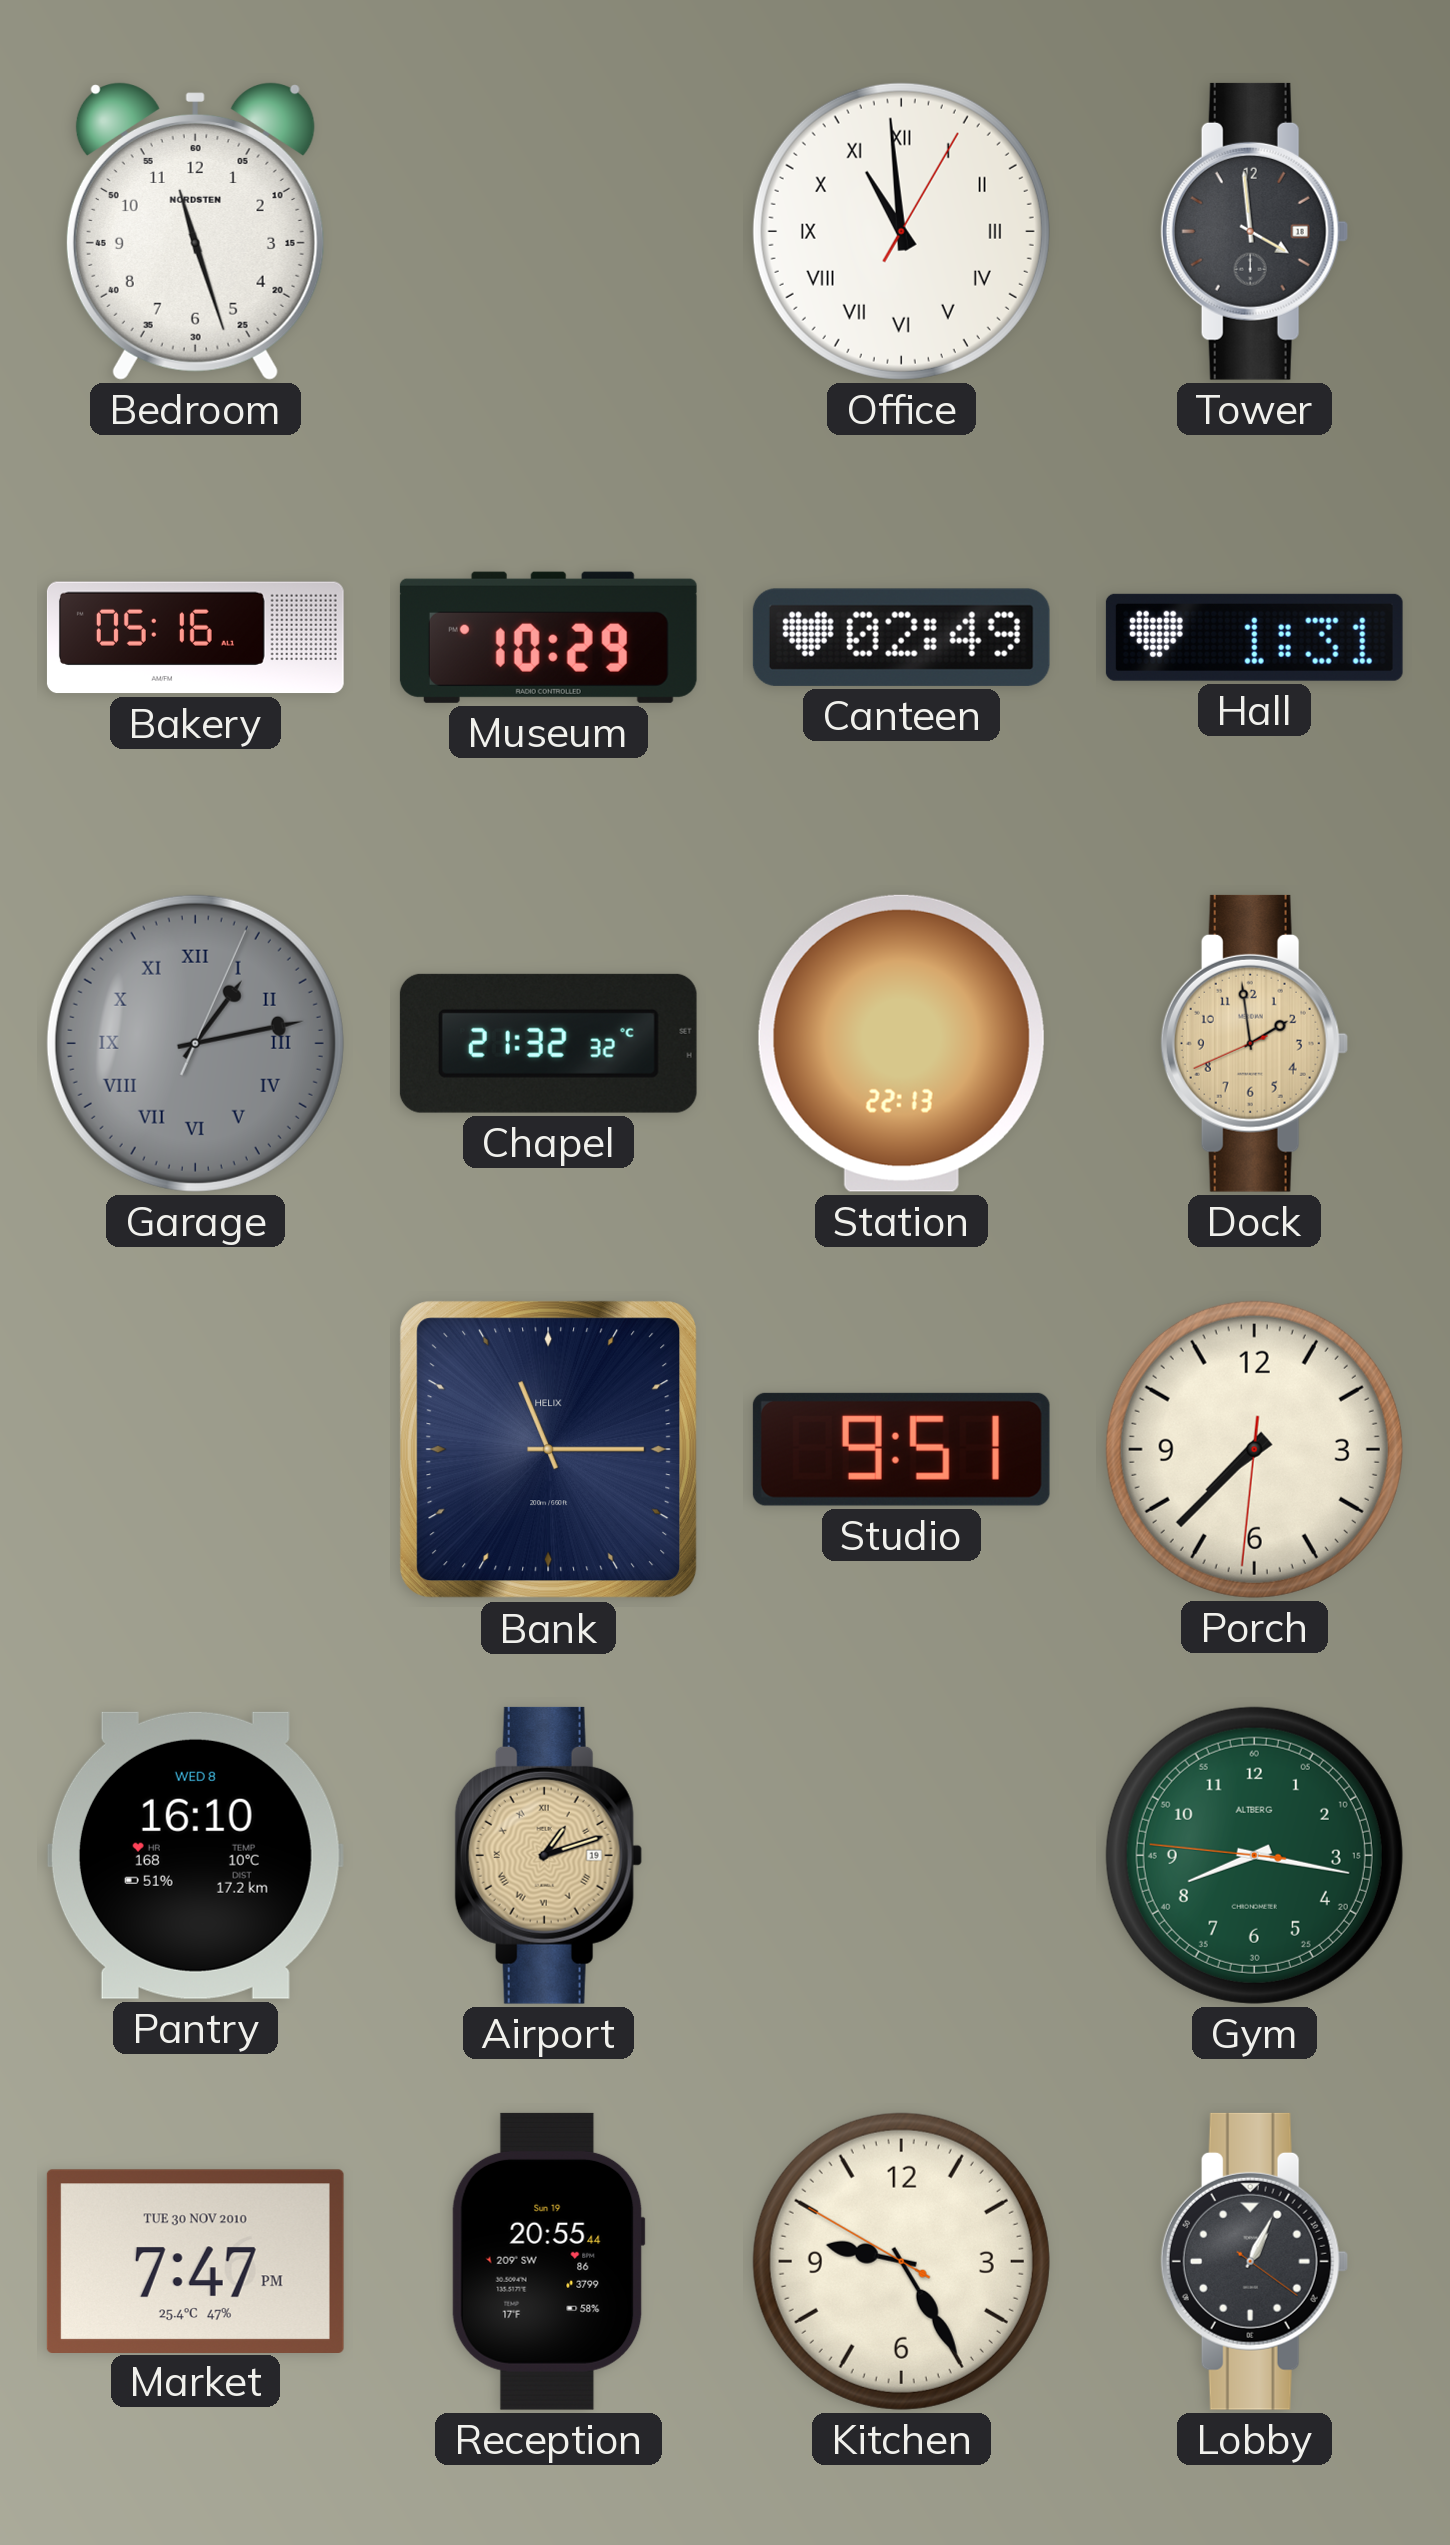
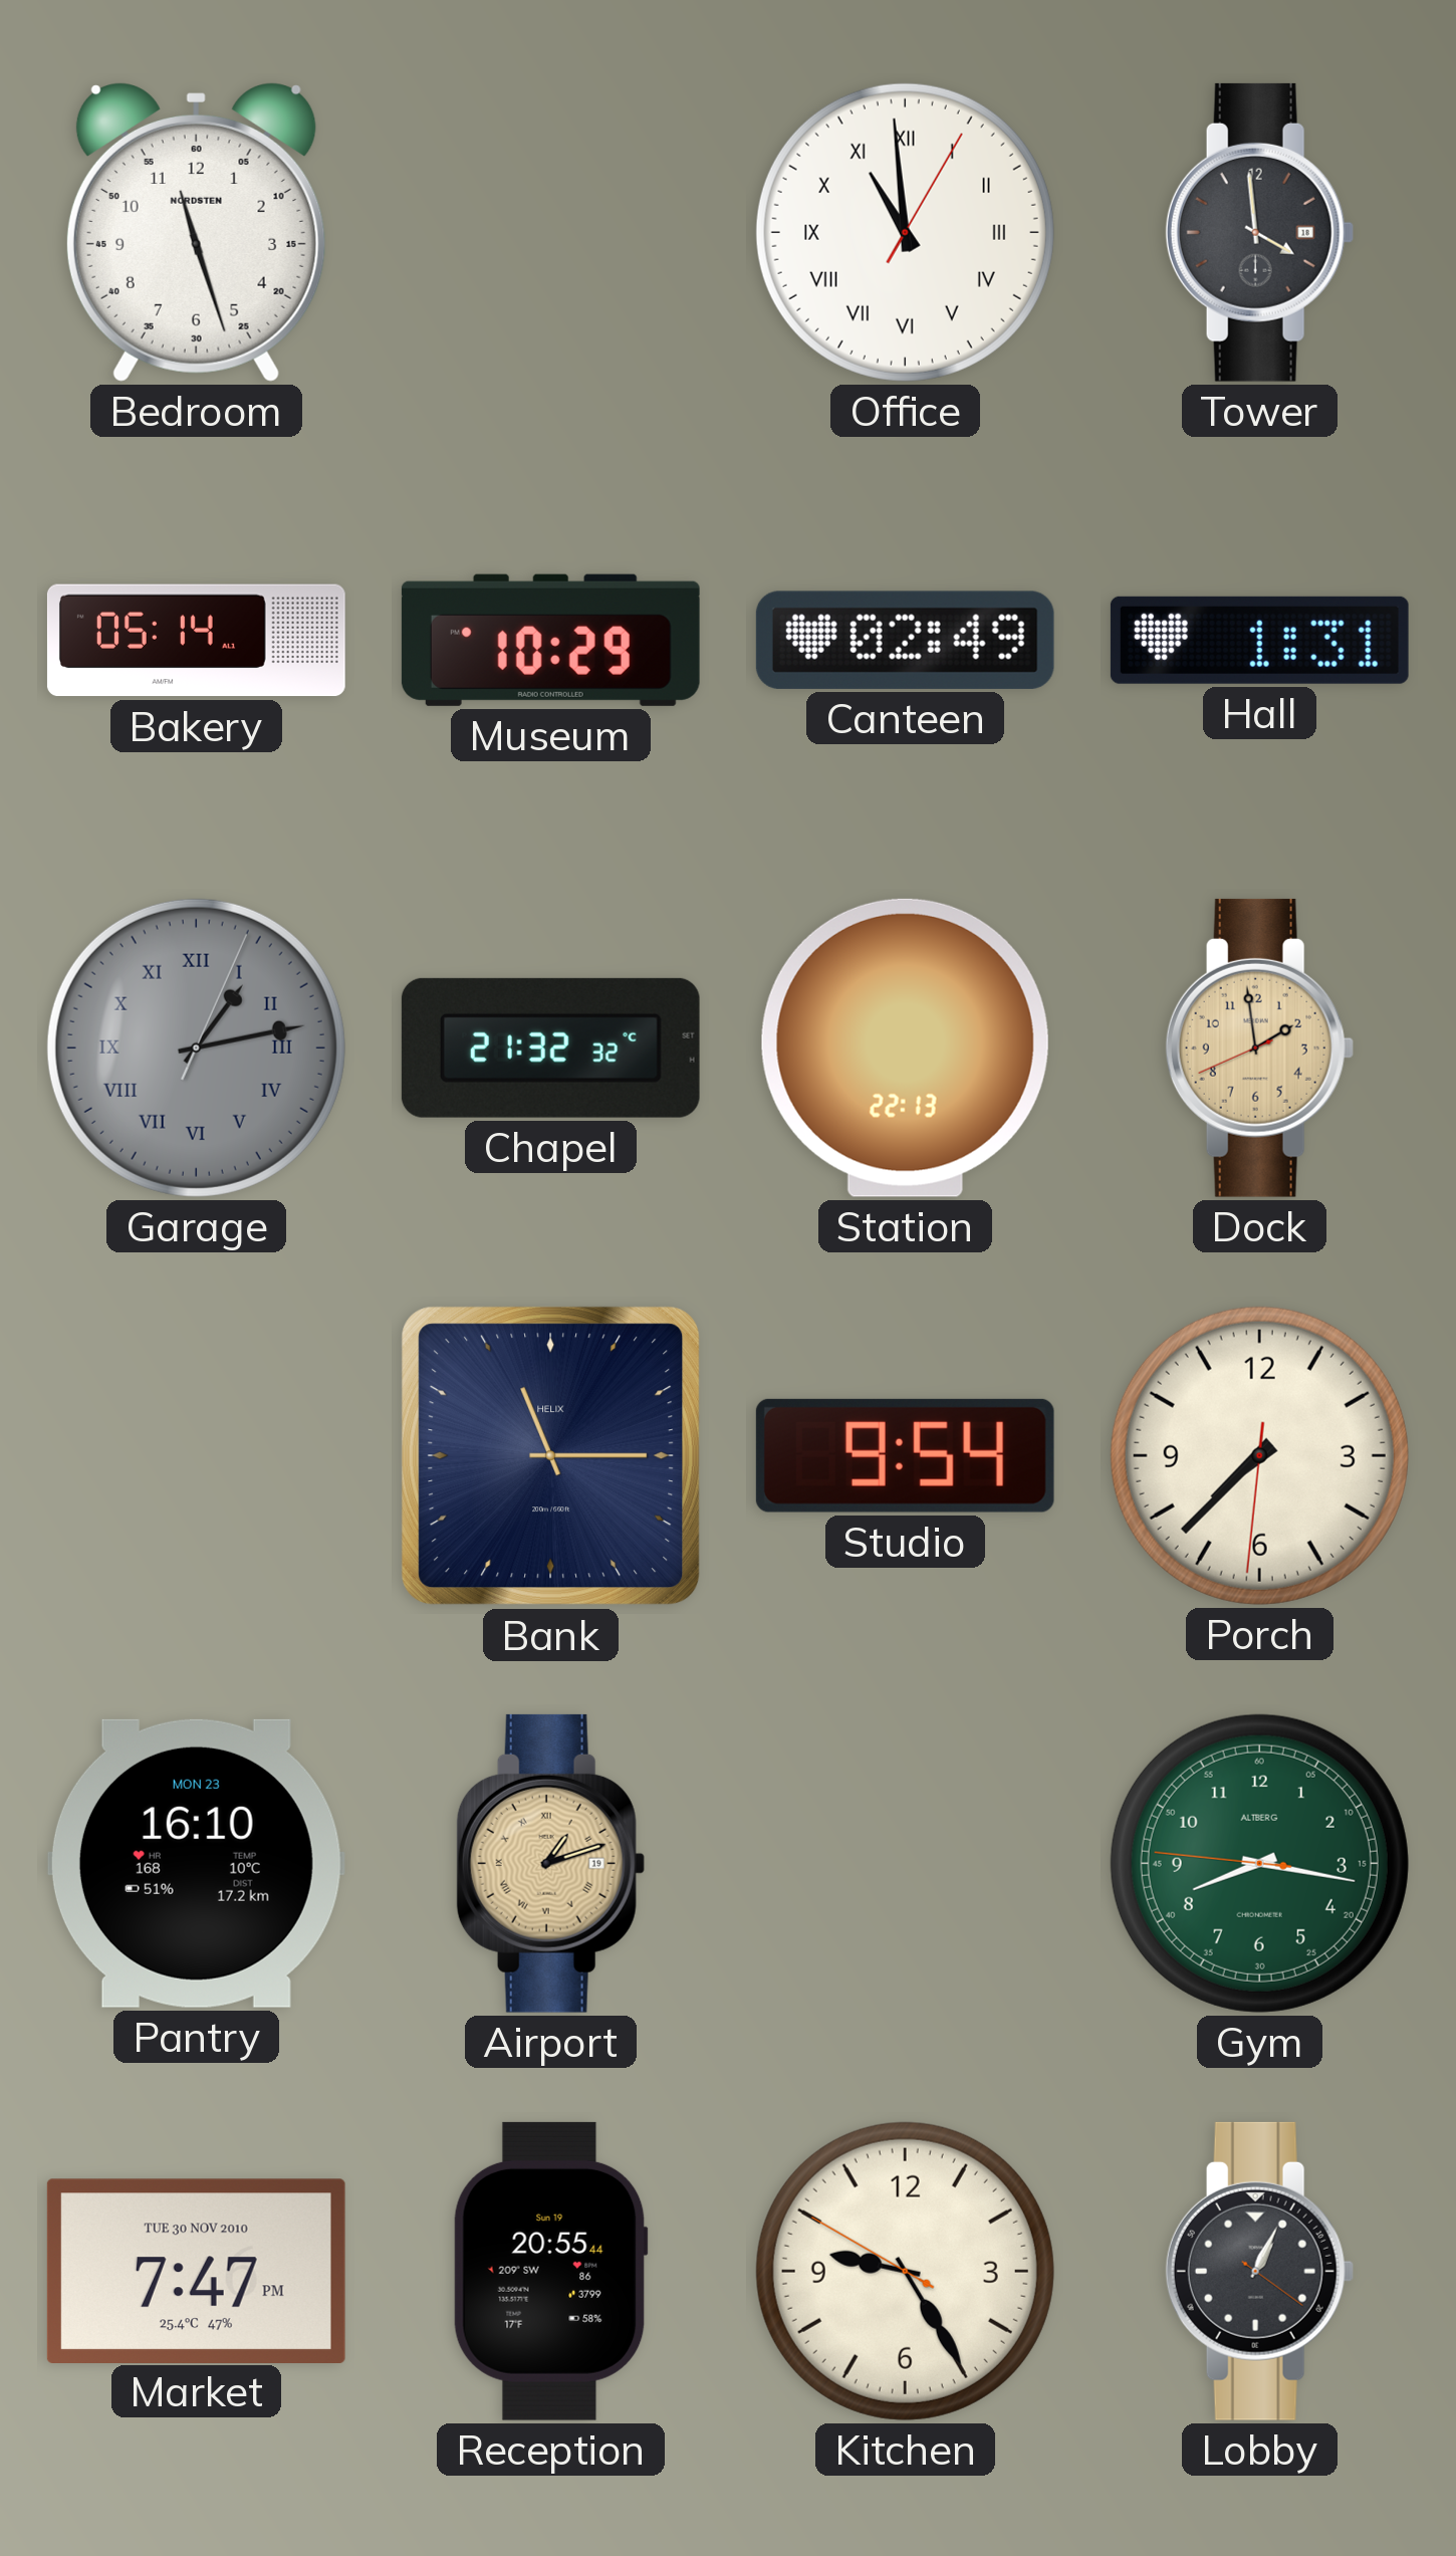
Bakery: 05:16 -> 05:14 (196, 641)
Studio: 9:51 -> 9:54 (905, 1455)
Pantry date: WED 8 -> MON 23 (196, 1863)
